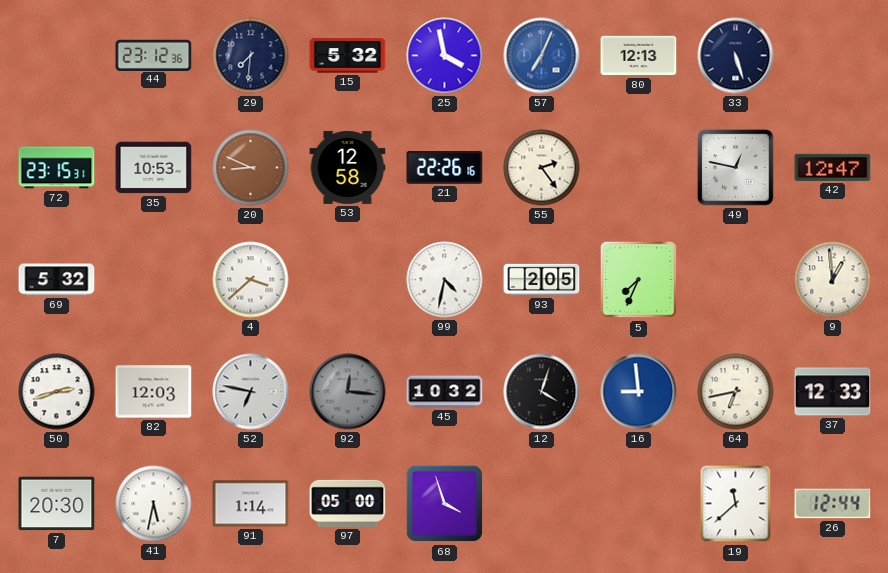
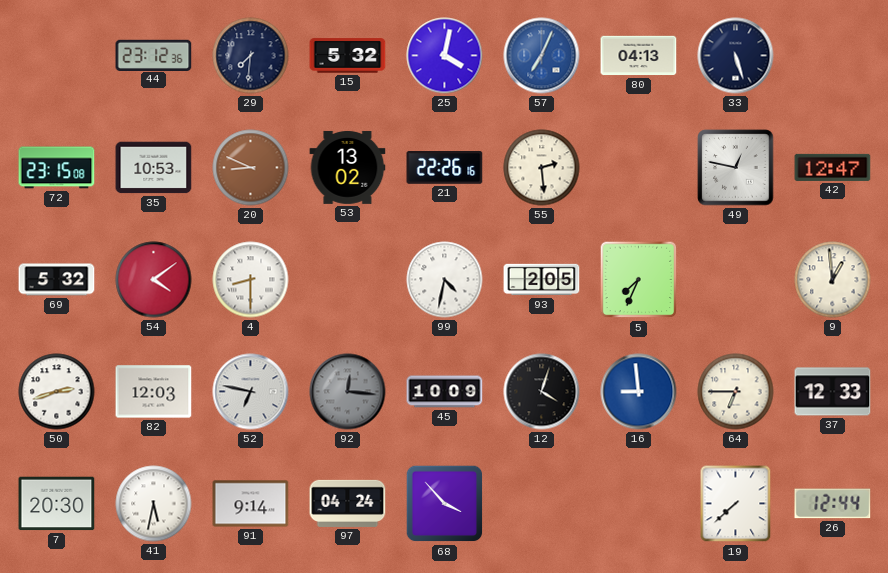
25: 3:58 -> 4:02 (445, 56)
80: 12:13 -> 04:13 (639, 56)
72: 23:15:31 -> 23:15:08 (57, 168)
53: 12:58 -> 13:02 (348, 167)
55: 2:24 -> 2:29 (542, 168)
54: none -> 4:09 (154, 280)
4: 3:38 -> 8:30 (251, 280)
45: 10:32 -> 10:09 (445, 392)
64: 6:43 -> 6:45 (736, 392)
91: 1:14 -> 9:14 (251, 504)
97: 05:00 -> 04:24 (348, 503)
68: 3:57 -> 3:53 (445, 504)
19: 11:38 -> 7:38 (736, 504)
